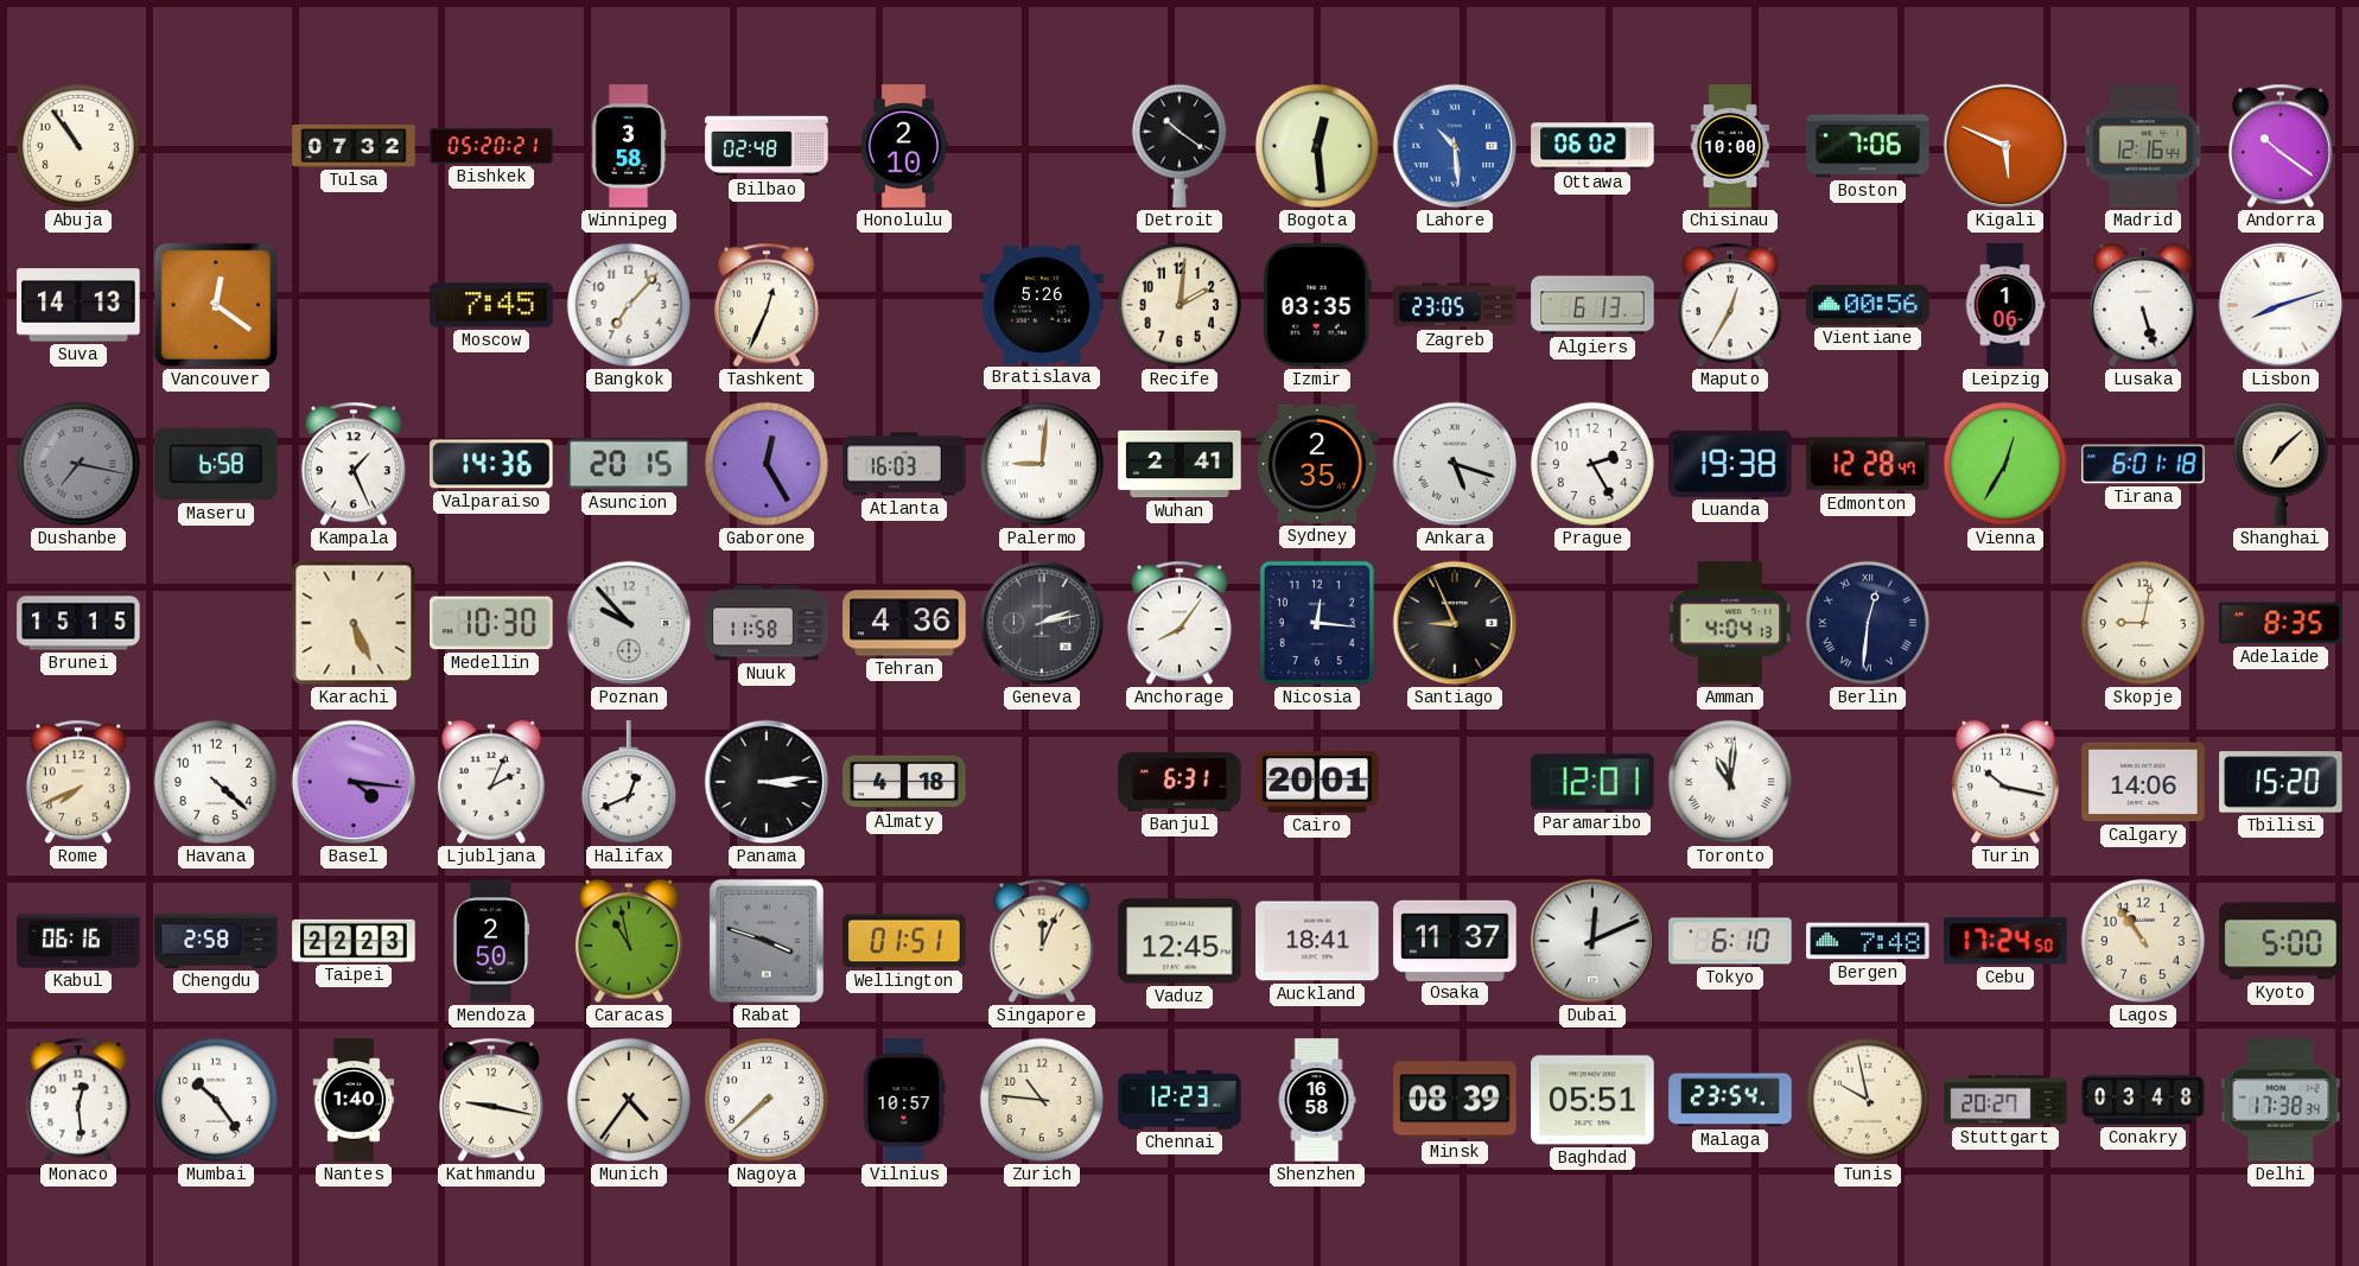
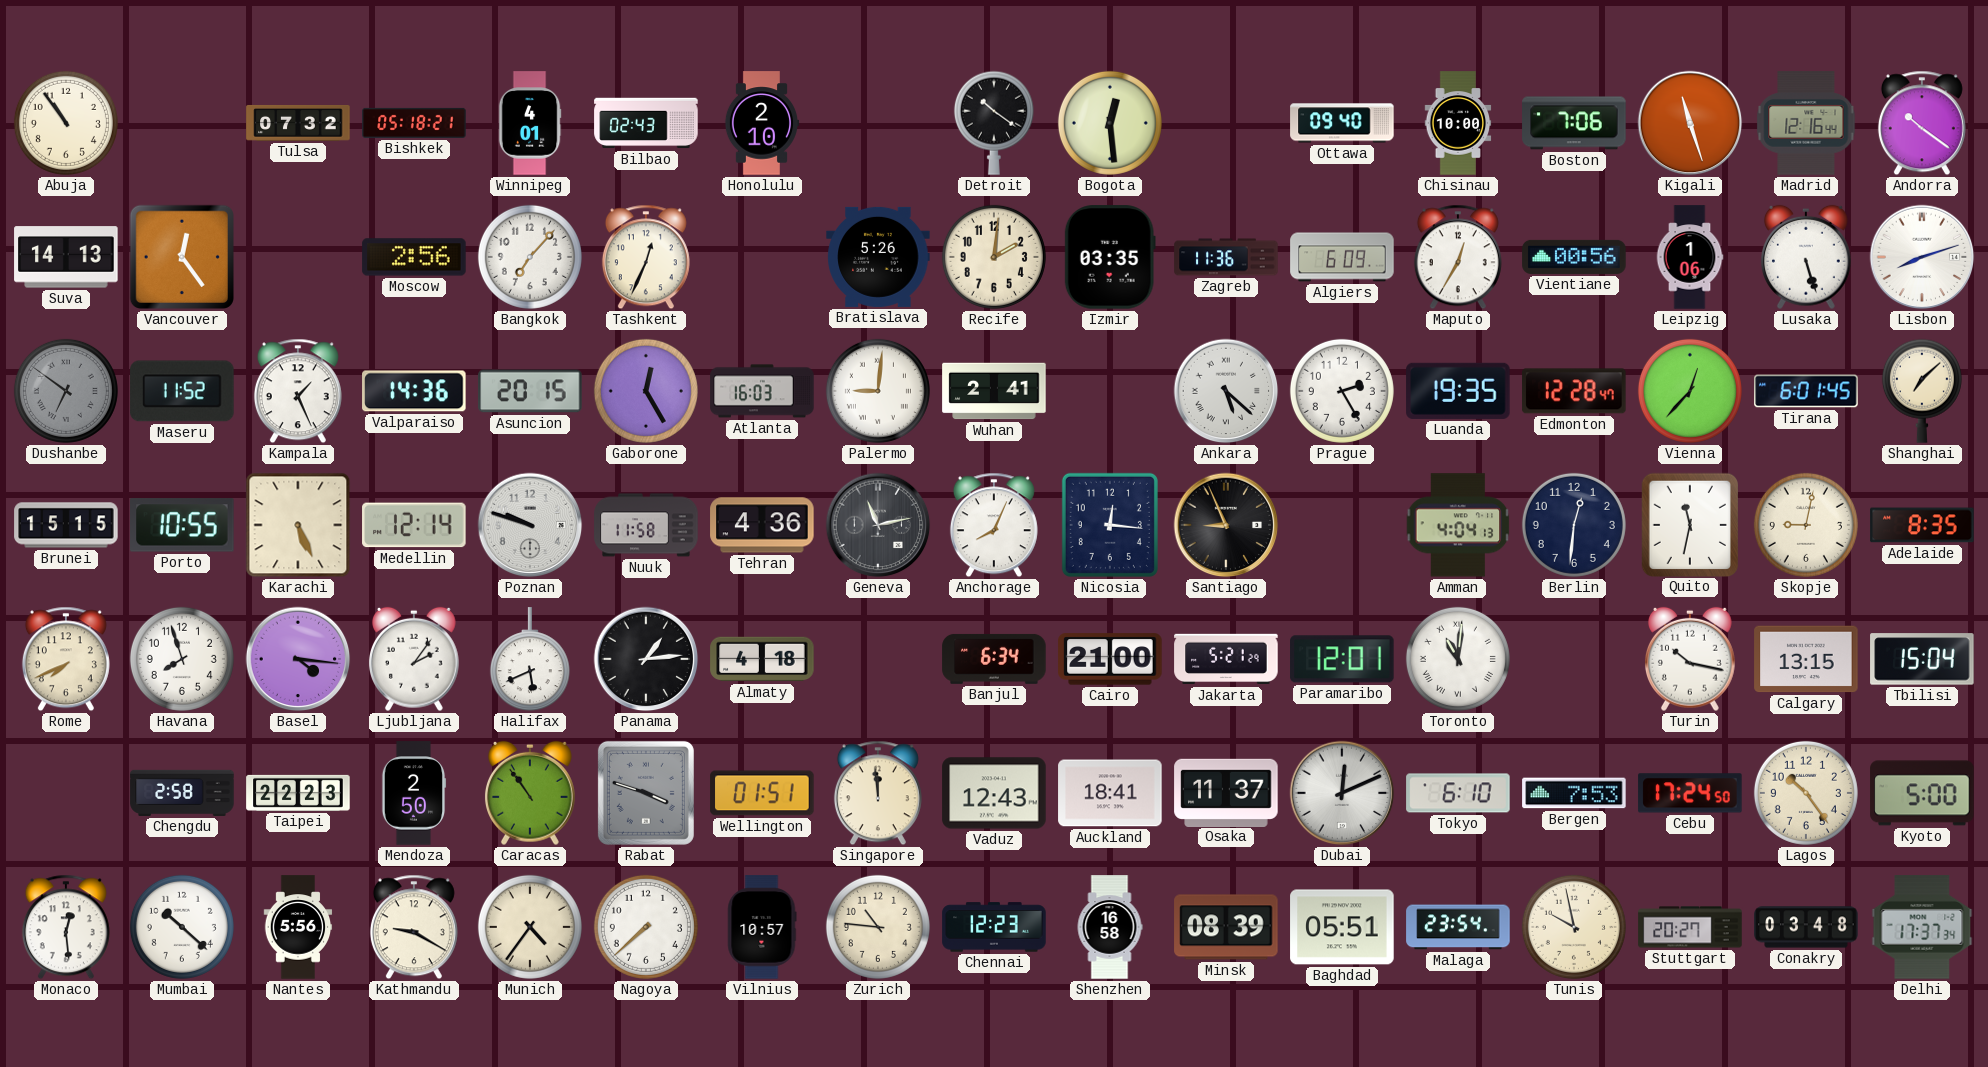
Bishkek: 05:20 -> 05:18 (414, 123)
Winnipeg: 3:58 -> 4:01 (530, 123)
Bilbao: 02:48 -> 02:43 (646, 123)
Lahore: 10:29 -> none (1455, 146)
Ottawa: 06:02 -> 09:40 (1342, 123)
Kigali: 5:49 -> 11:27 (1690, 123)
Vancouver: 12:21 -> 12:24 (182, 257)
Moscow: 7:45 -> 2:56 (414, 257)
Zagreb: 23:05 -> 11:36 (1226, 257)
Algiers: 6:13 -> 6:09 (1342, 257)
Dushanbe: 7:17 -> 6:51 (66, 391)
Maseru: 6:58 -> 11:52 (182, 391)
Sydney: 2:35 -> none (1317, 464)
Ankara: 5:18 -> 5:22 (1226, 391)
Luanda: 19:38 -> 19:35 (1458, 391)
Vienna: 12:35 -> 12:37 (1690, 391)
Tirana: 6:01:18 -> 6:01:45 (1806, 391)
Porto: none -> 10:55 (182, 525)
Medellin: 10:30 -> 12:14 (414, 525)
Poznan: 9:53 -> 9:48 (530, 525)
Geneva: 2:13 -> 11:13 (878, 525)
Anchorage: 8:06 -> 8:04 (994, 525)
Berlin numerals: Roman -> Arabic (1574, 525)
Quito: none -> 11:32 (1689, 524)
Havana: 4:22 -> 7:57 (182, 659)
Ljubljana: 2:04 -> 2:06 (414, 659)
Halifax: 12:41 -> 5:41 (530, 660)
Panama: 3:14 -> 1:14 (646, 659)
Banjul: 6:31 -> 6:34 (994, 659)
Cairo: 20:01 -> 21:00 (1110, 659)
Jakarta: none -> 5:21 (1226, 659)
Calgary: 14:06 -> 13:15 (1806, 659)
Tbilisi: 15:20 -> 15:04 (1922, 659)
Kabul: 06:16 -> none (78, 941)
Caracas: 10:58 -> 10:54 (530, 793)
Singapore: 12:04 -> 11:59 (878, 793)
Vaduz: 12:45 -> 12:43 (994, 793)
Bergen: 7:48 -> 7:53 (1574, 793)
Lagos: 10:54 -> 10:24 (1806, 793)
Mumbai: 10:24 -> 10:22 (182, 927)
Nantes: 1:40 -> 5:56 (298, 927)
Kathmandu: 9:17 -> 9:20 (414, 927)
Delhi: 17:38 -> 17:37 (1922, 927)
